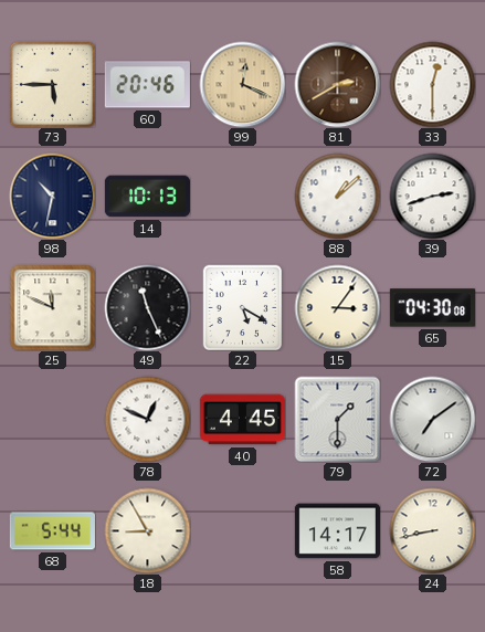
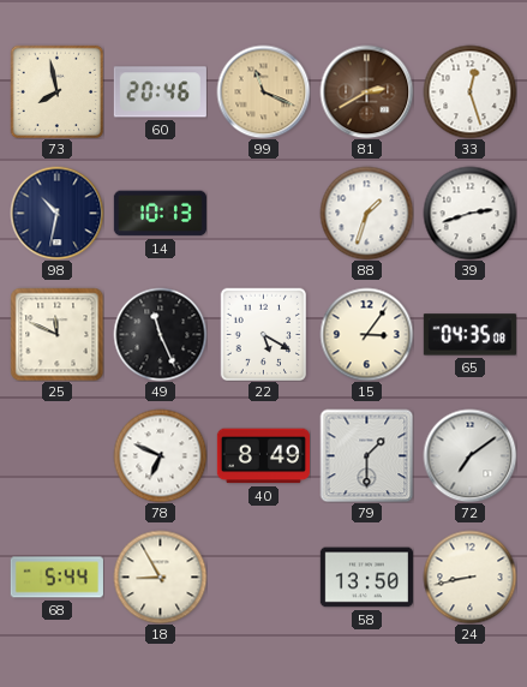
73: 5:45 -> 7:58 (56, 91)
99: 12:19 -> 11:19 (263, 91)
33: 12:30 -> 12:27 (469, 91)
88: 1:08 -> 1:33 (366, 213)
65: 04:30 -> 04:35 (469, 335)
78: 12:49 -> 6:49 (160, 455)
40: 4:45 -> 8:49 (263, 456)
58: 14:17 -> 13:50 (366, 578)
